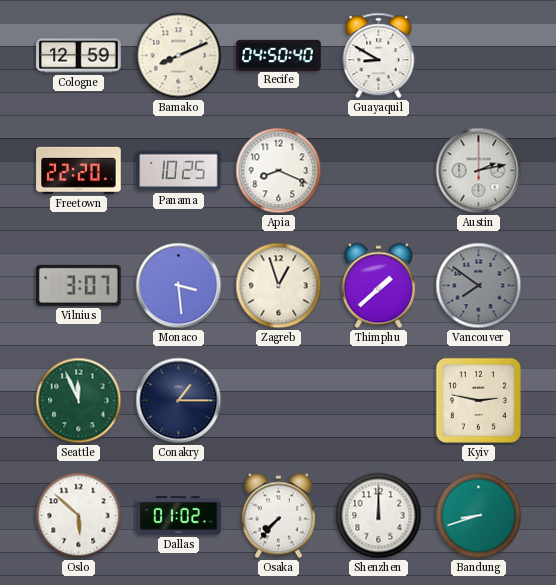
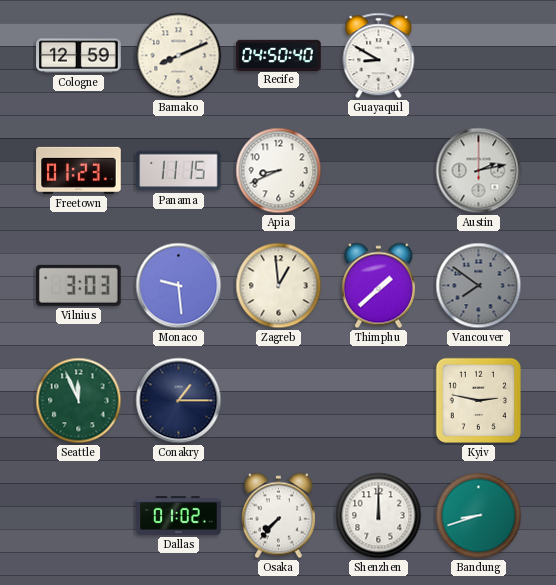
Freetown: 22:20 -> 01:23 (79, 170)
Panama: 10:25 -> 11:15 (179, 171)
Apia: 8:19 -> 8:41 (279, 171)
Vilnius: 3:07 -> 3:03 (79, 285)
Monaco: 3:29 -> 9:29 (179, 286)
Zagreb: 12:57 -> 12:59 (279, 286)
Oslo: 5:52 -> none (79, 516)
